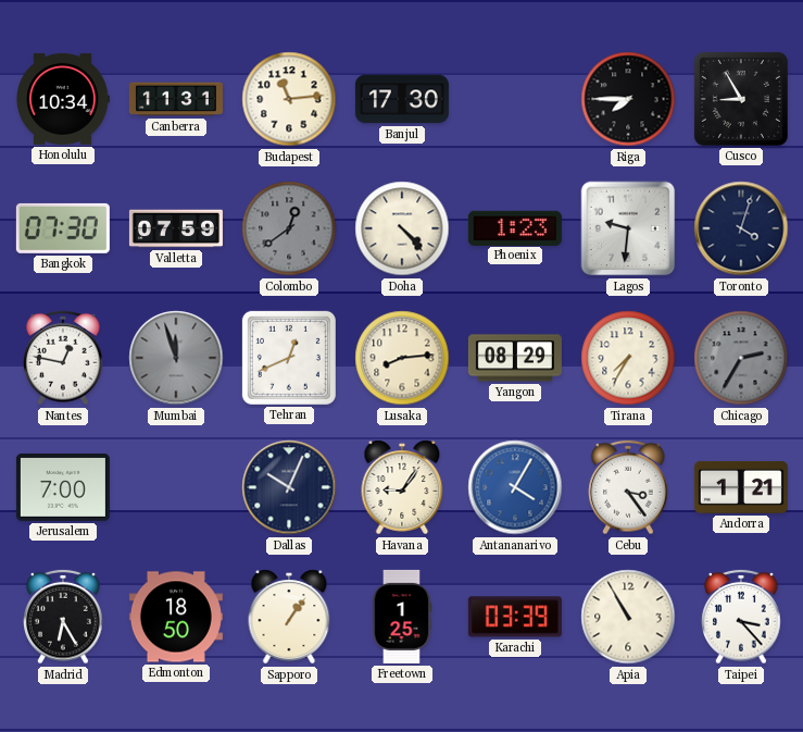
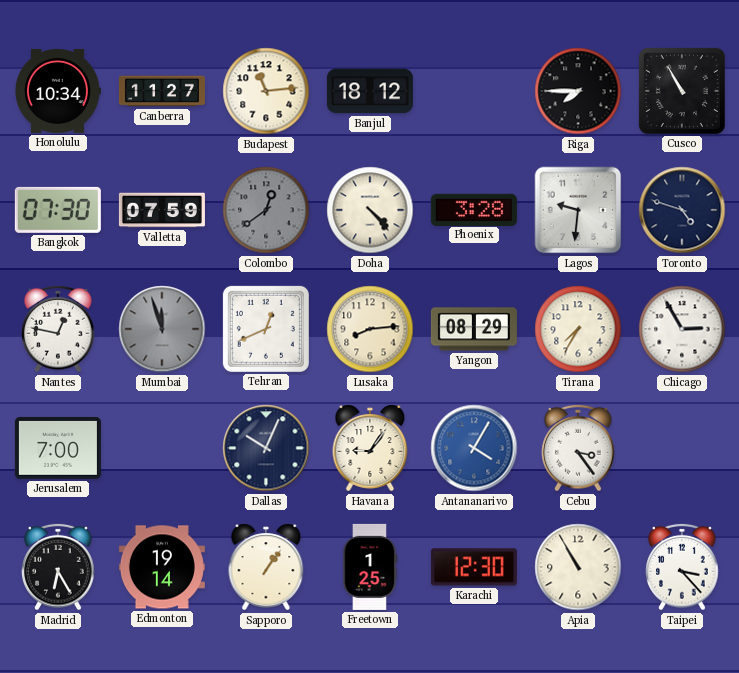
Canberra: 11:31 -> 11:27 (162, 91)
Banjul: 17:30 -> 18:12 (370, 91)
Cusco: 8:55 -> 10:55 (682, 91)
Phoenix: 1:23 -> 3:28 (474, 209)
Toronto: 4:03 -> 4:48 (682, 210)
Chicago: 2:35 -> 2:55 (682, 329)
Chicago dial: grey -> white (682, 329)
Andorra: 1:21 -> none (741, 487)
Edmonton: 18:50 -> 19:14 (162, 567)
Karachi: 03:39 -> 12:30 (474, 567)
